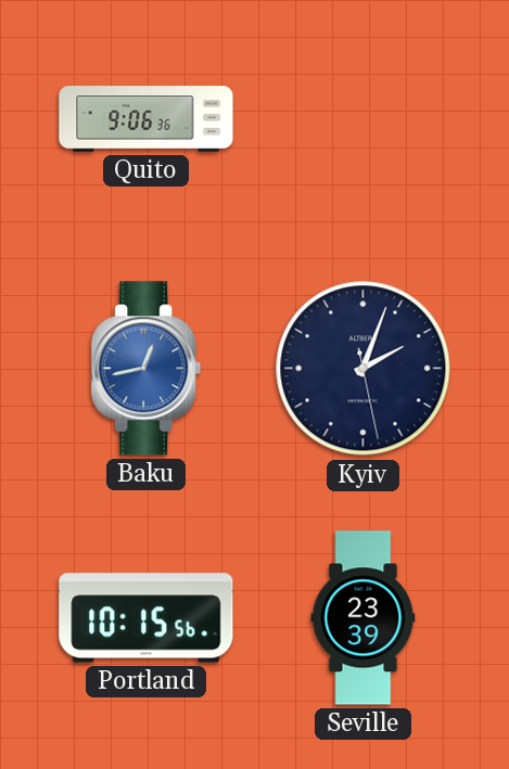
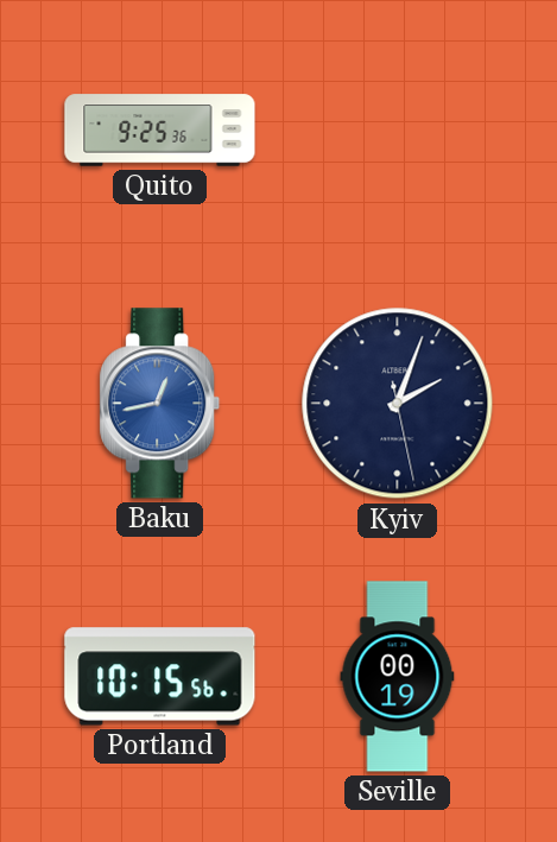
Quito: 9:06 -> 9:25 (160, 131)
Seville: 23:39 -> 00:19 (398, 677)
